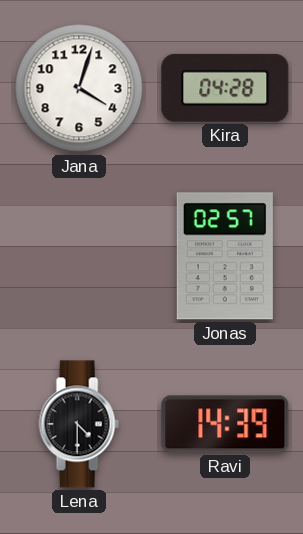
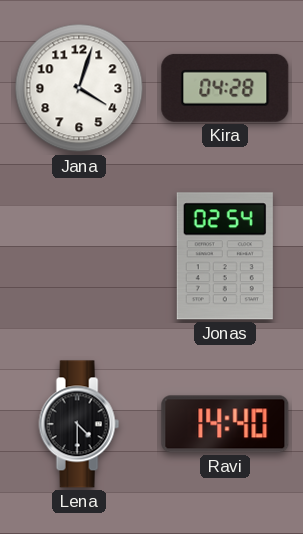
Jonas: 02:57 -> 02:54 (225, 256)
Ravi: 14:39 -> 14:40 (225, 424)
